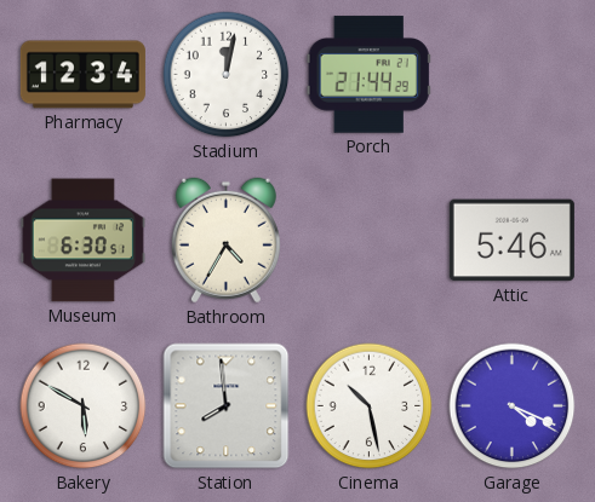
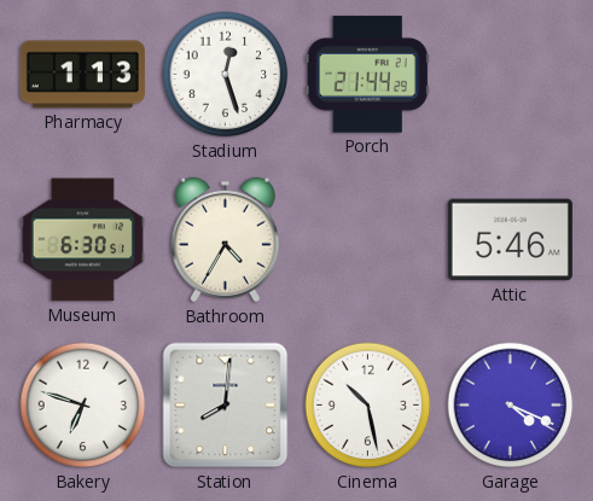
Pharmacy: 12:34 -> 1:13 (82, 75)
Stadium: 12:02 -> 12:27 (226, 75)
Bakery: 5:50 -> 6:48 (83, 406)
Station: 7:59 -> 8:01 (226, 406)
